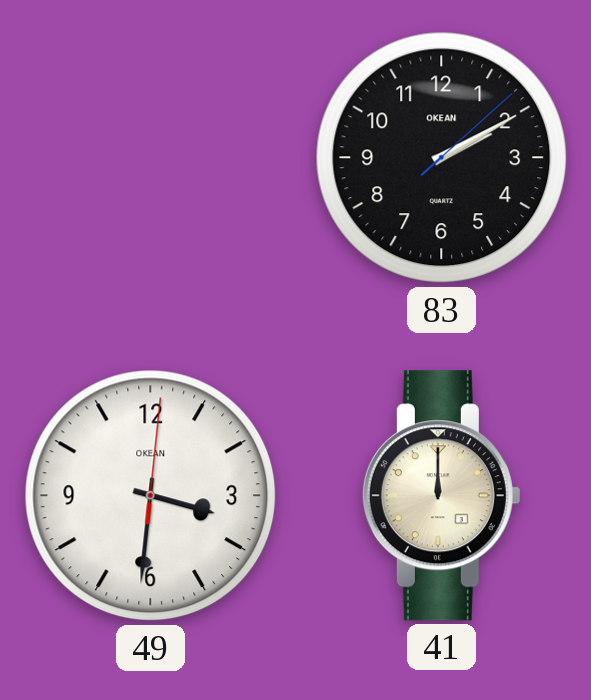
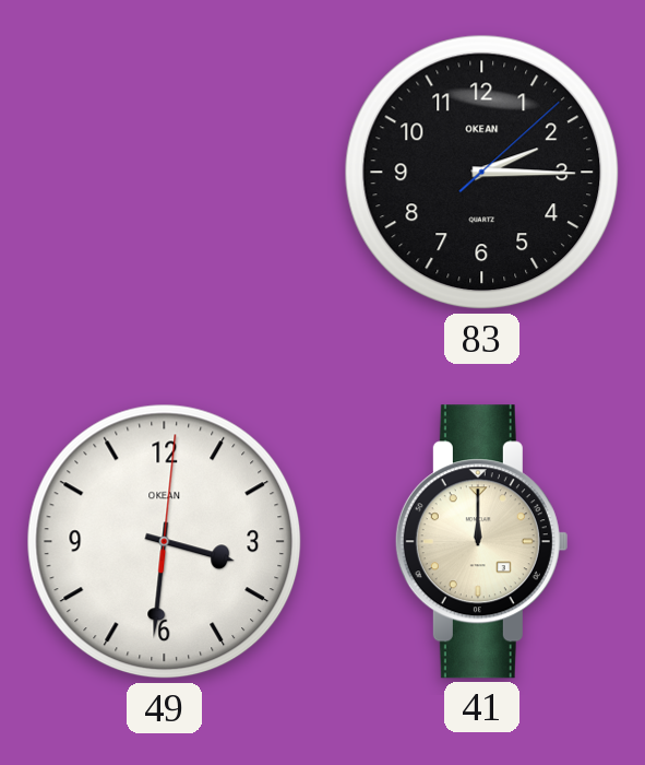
83: 2:10 -> 2:15 (482, 173)
